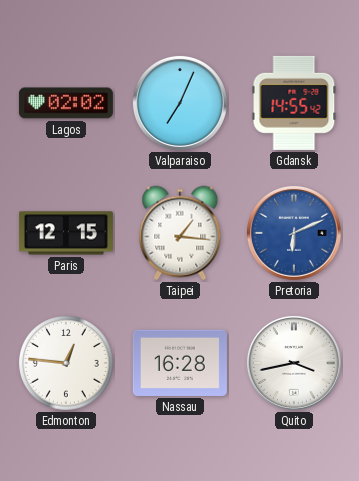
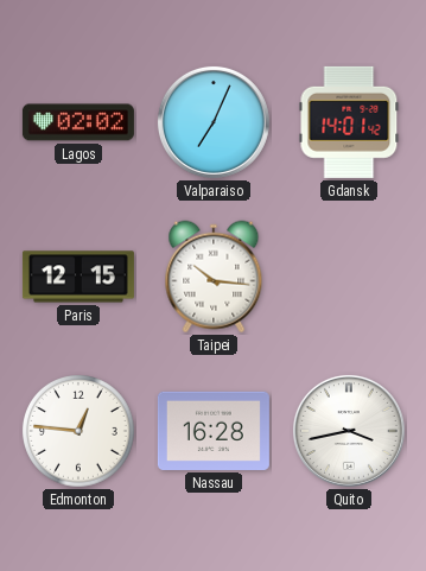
Gdansk: 14:55 -> 14:01 (349, 122)
Taipei: 1:16 -> 10:16 (214, 277)
Pretoria: 6:11 -> none (294, 233)
